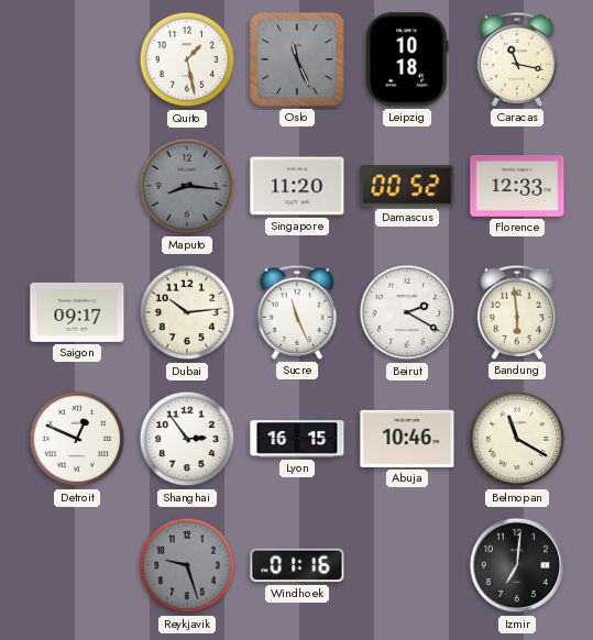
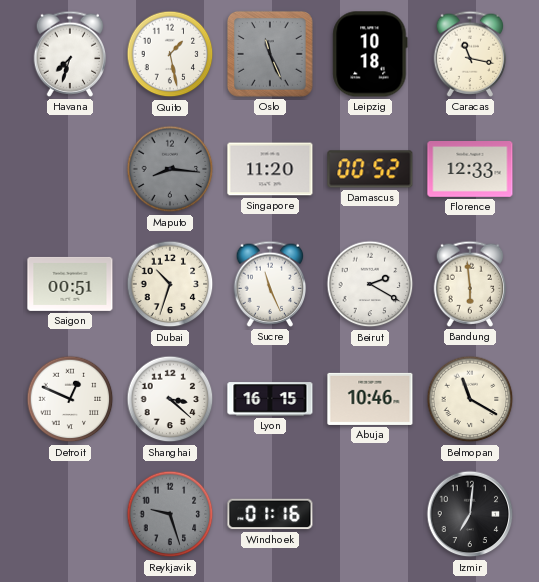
Havana: none -> 7:33 (70, 54)
Saigon: 09:17 -> 00:51 (70, 284)
Dubai: 10:14 -> 10:33 (170, 284)
Shanghai: 2:54 -> 3:22 (170, 399)
